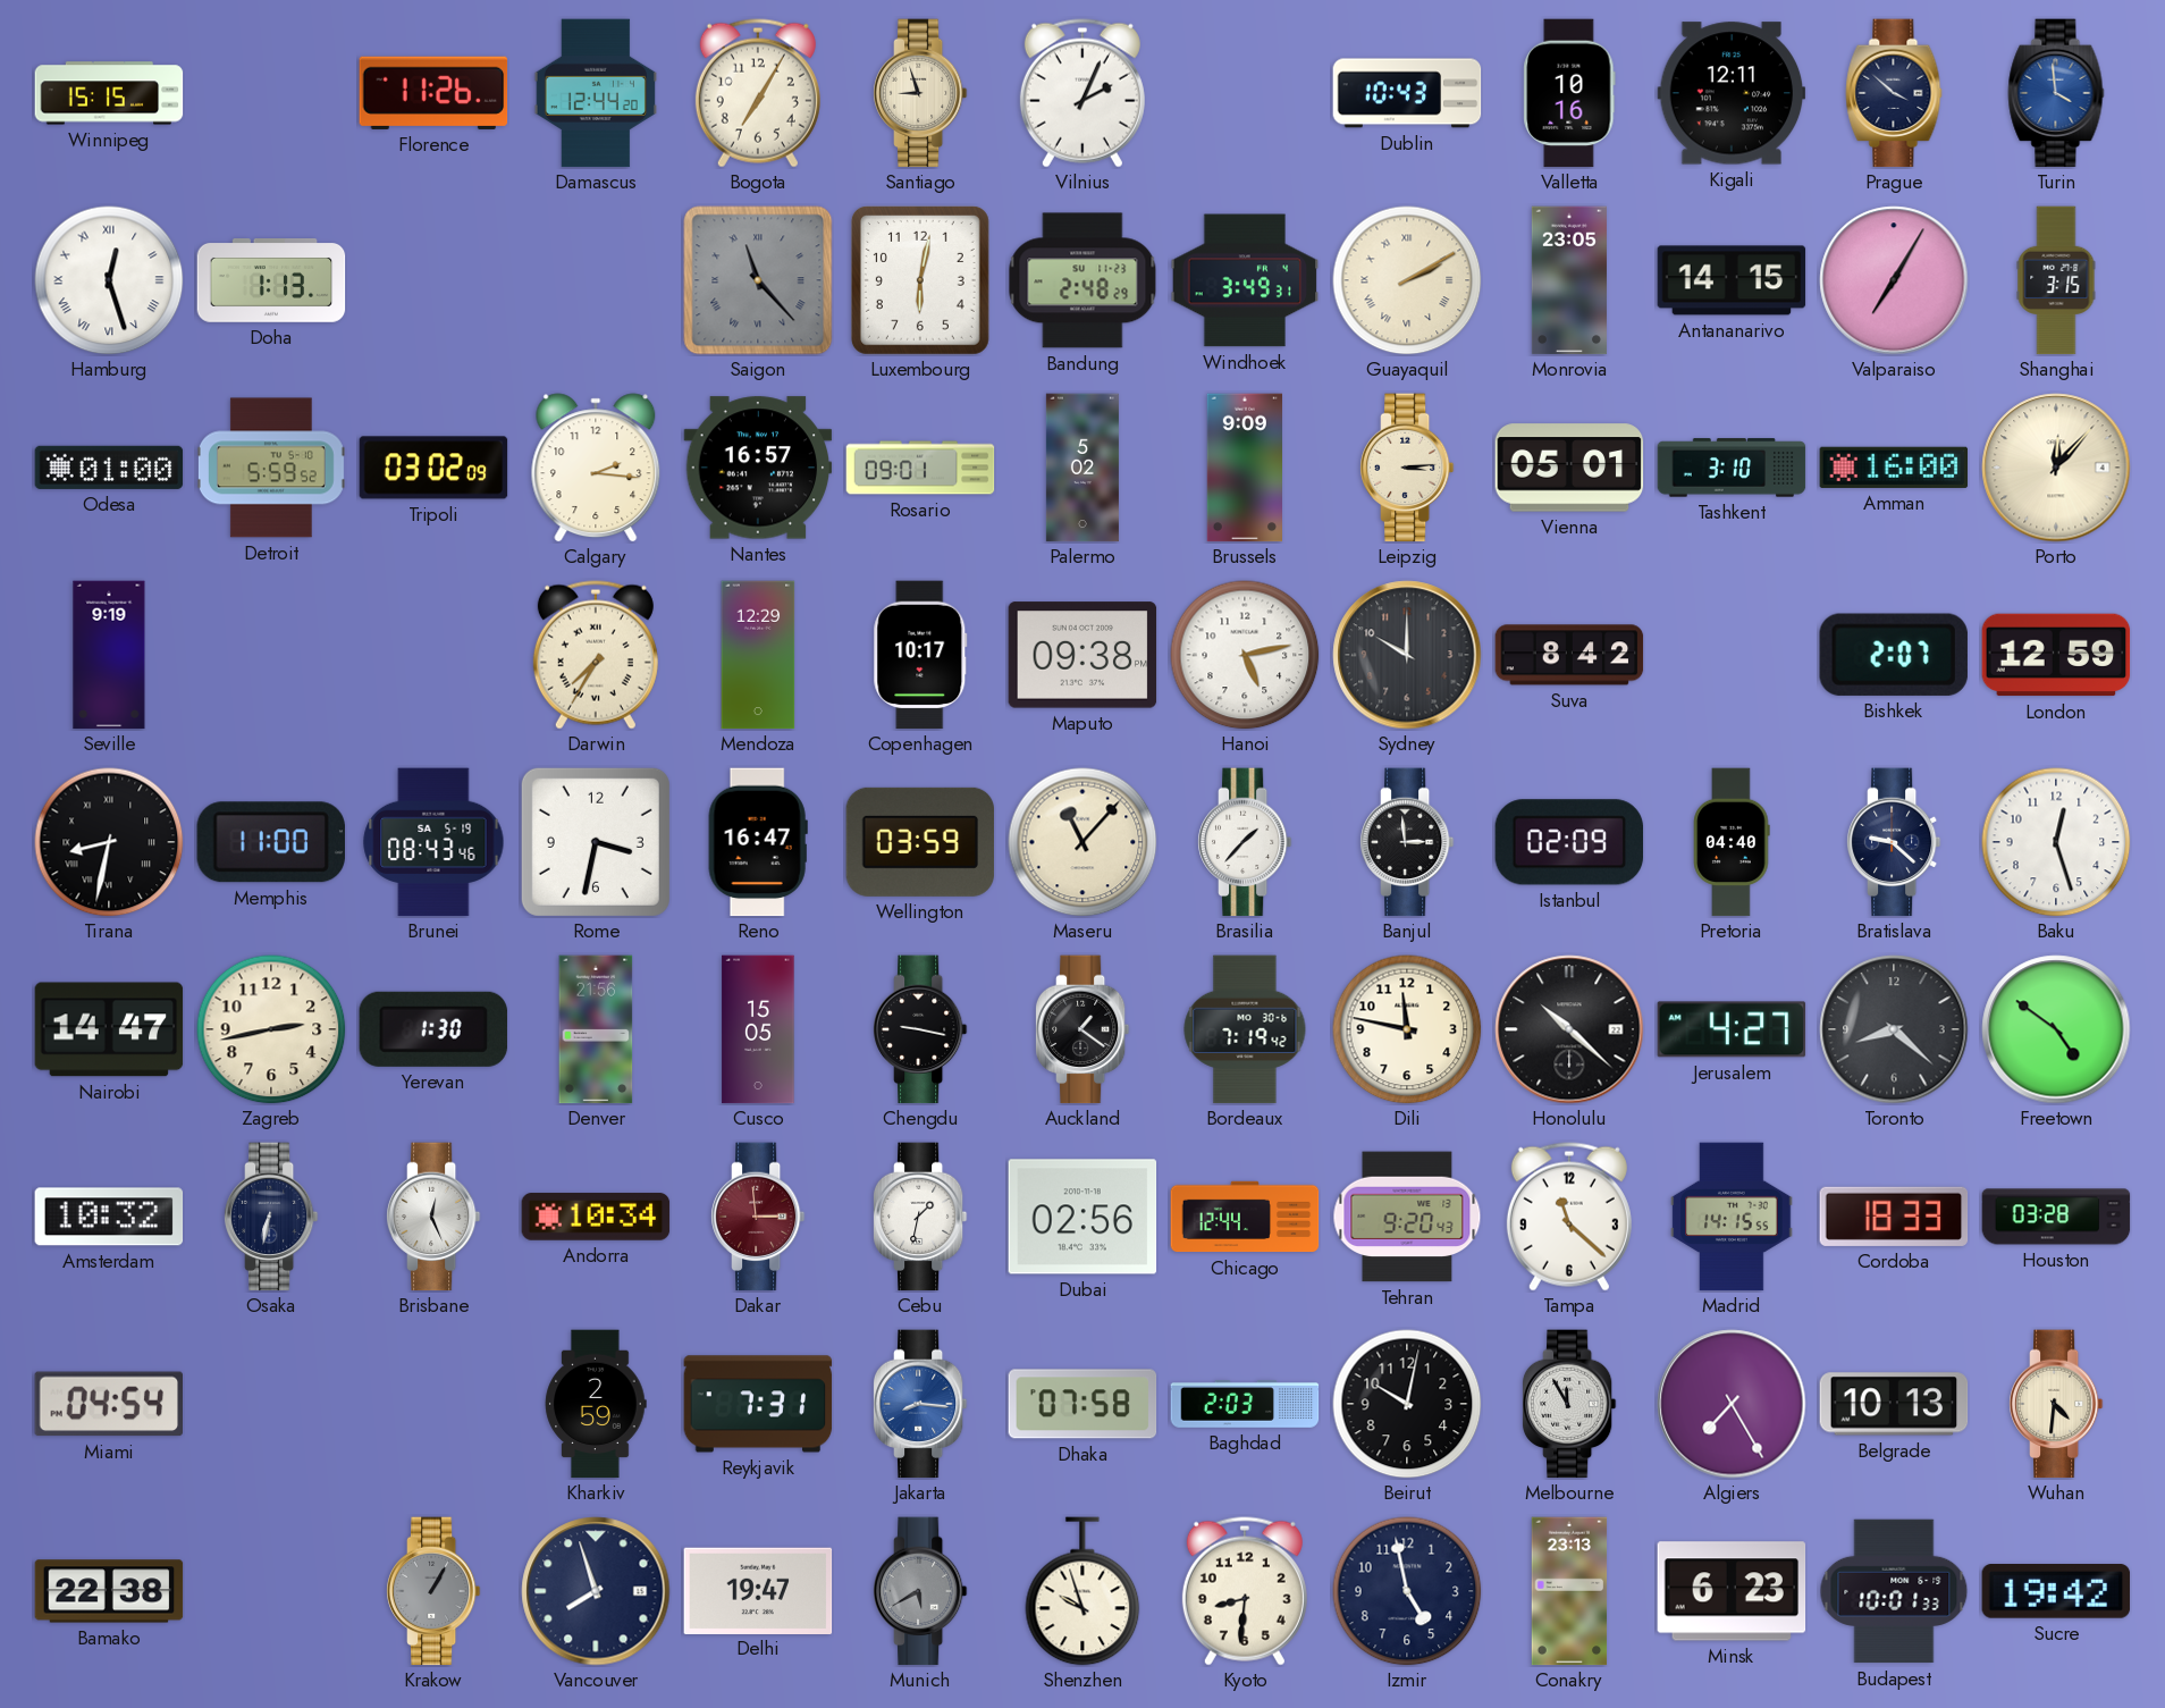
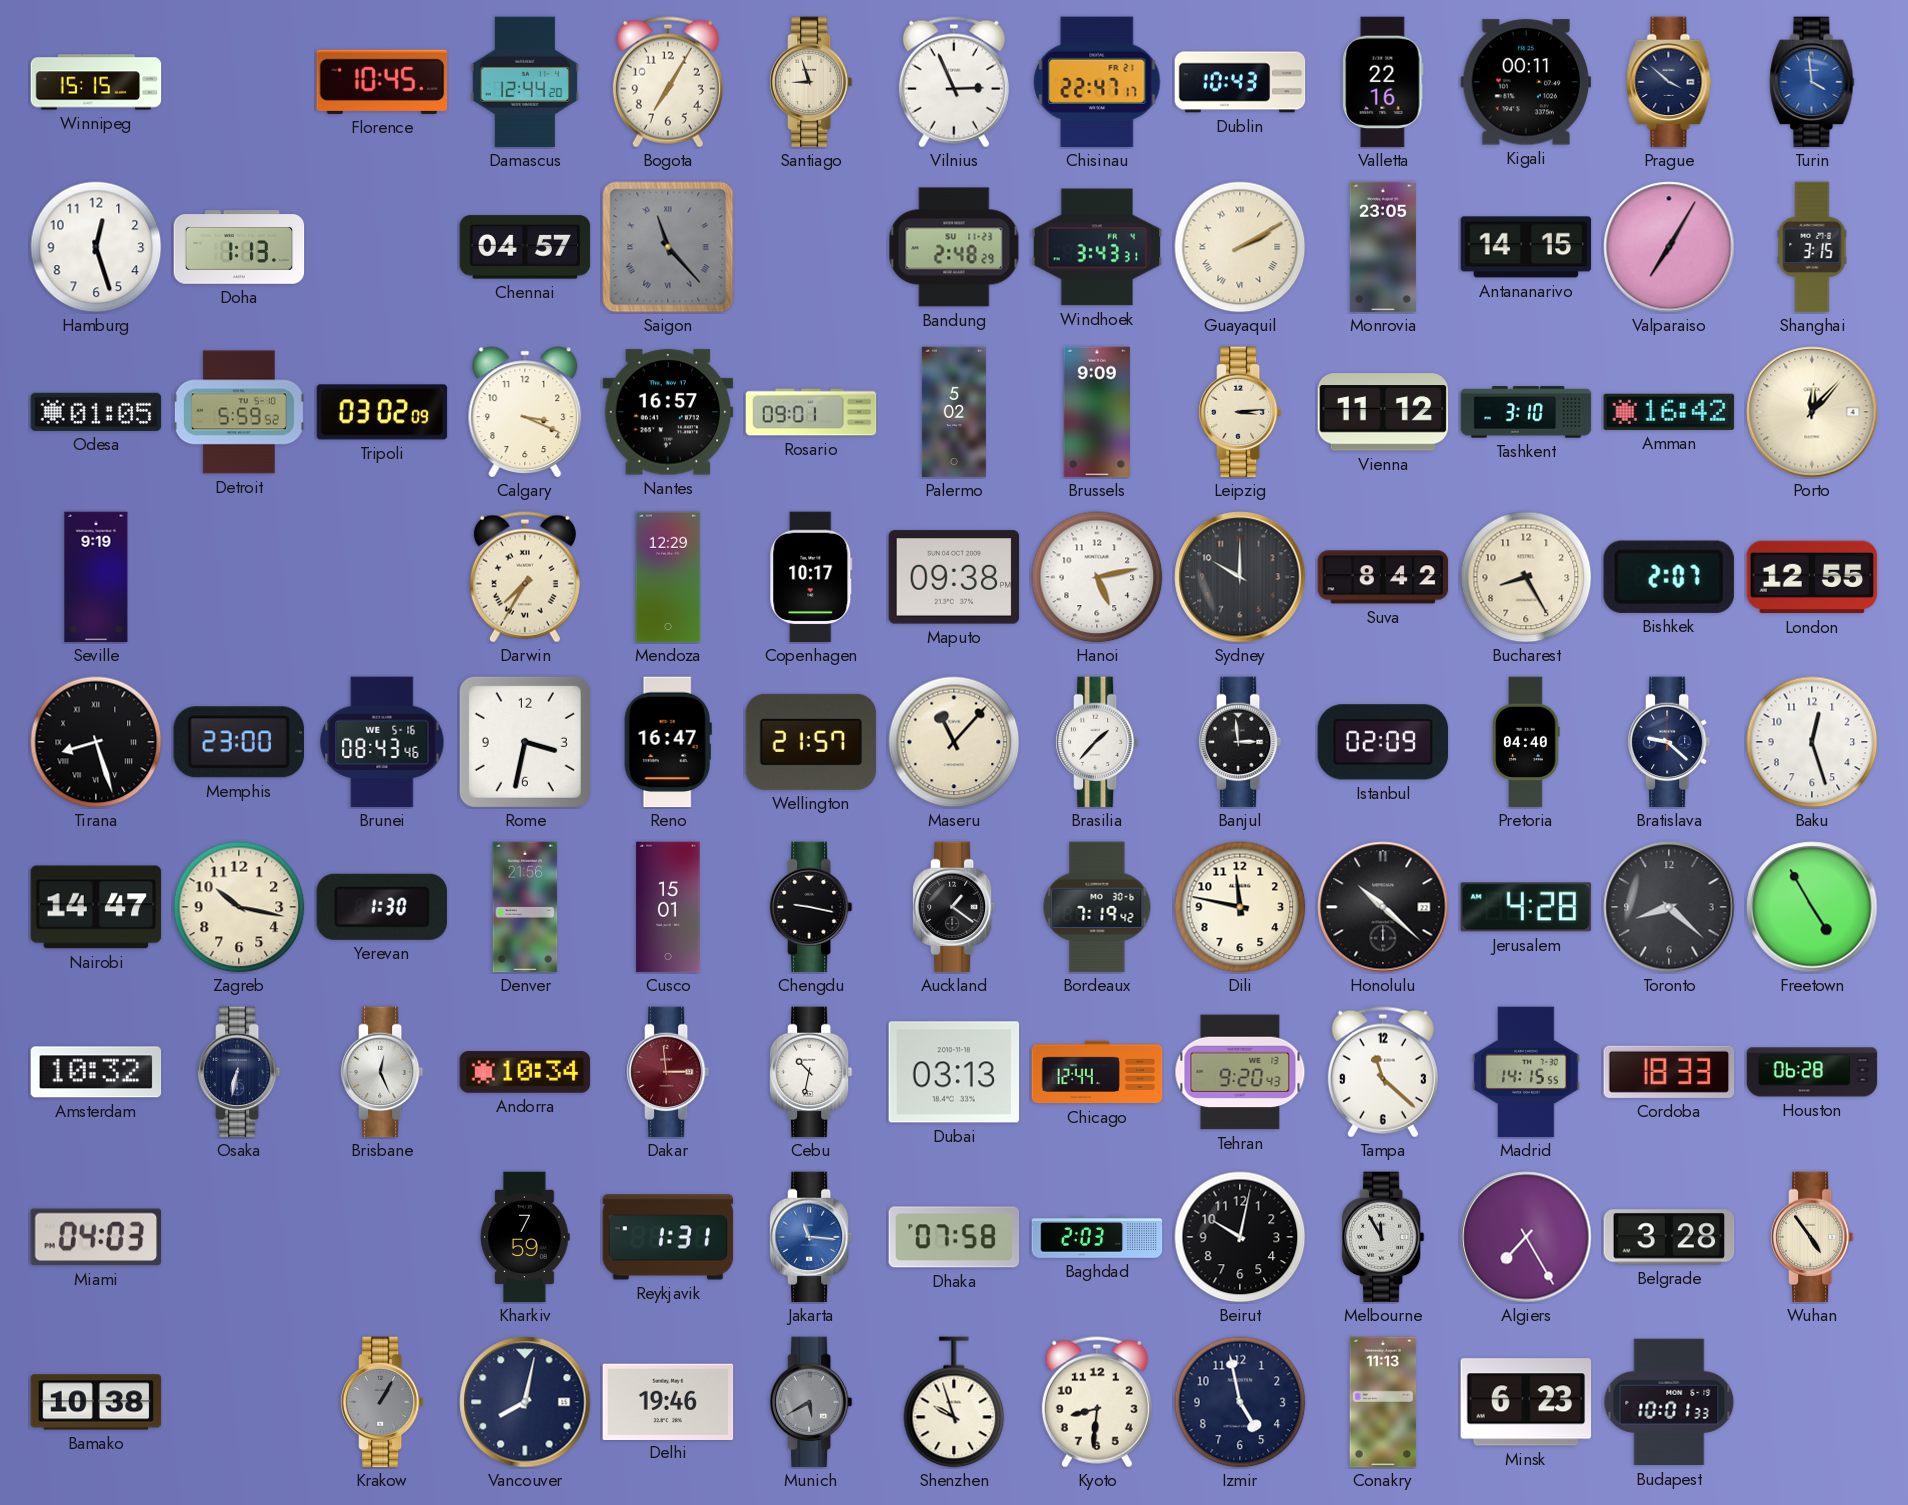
Florence: 11:26 -> 10:45 (382, 82)
Vilnius: 2:04 -> 2:56 (954, 82)
Chisinau: none -> 22:47 (1097, 82)
Valletta: 10:16 -> 22:16 (1383, 82)
Kigali: 12:11 -> 00:11 (1526, 82)
Hamburg numerals: Roman -> Arabic (96, 247)
Chennai: none -> 04:57 (525, 247)
Luxembourg: 6:02 -> none (920, 280)
Windhoek: 3:49 -> 3:43 (1097, 247)
Odesa: 01:00 -> 01:05 (96, 412)
Calgary: 2:16 -> 3:19 (525, 412)
Vienna: 05:01 -> 11:12 (1383, 412)
Amman: 16:00 -> 16:42 (1669, 412)
Bucharest: none -> 8:25 (1526, 577)
London: 12:59 -> 12:55 (1812, 577)
Tirana: 8:32 -> 8:27 (96, 742)
Memphis: 11:00 -> 23:00 (239, 742)
Brunei date: SA 5-19 -> WE 5-16 (382, 742)
Wellington: 03:59 -> 21:57 (811, 742)
Zagreb: 2:43 -> 10:17 (239, 907)
Cusco: 15:05 -> 15:01 (668, 907)
Jerusalem: 4:27 -> 4:28 (1526, 907)
Freetown: 4:51 -> 4:55 (1812, 907)
Cebu: 1:32 -> 10:32 (811, 1072)
Dubai: 02:56 -> 03:13 (954, 1072)
Houston: 03:28 -> 06:28 (1812, 1072)
Miami: 04:54 -> 04:03 (96, 1237)
Kharkiv: 2:59 -> 7:59 (525, 1237)
Reykjavik: 7:31 -> 1:31 (668, 1237)
Jakarta: 8:16 -> 11:16 (811, 1237)
Belgrade: 10:13 -> 3:28 (1669, 1237)
Wuhan: 4:31 -> 4:54 (1812, 1237)
Bamako: 22:38 -> 10:38 (96, 1402)
Vancouver: 7:57 -> 8:02 (525, 1402)
Delhi: 19:47 -> 19:46 (668, 1401)
Conakry: 23:13 -> 11:13 (1383, 1402)
Sucre: 19:42 -> none (2056, 1592)
